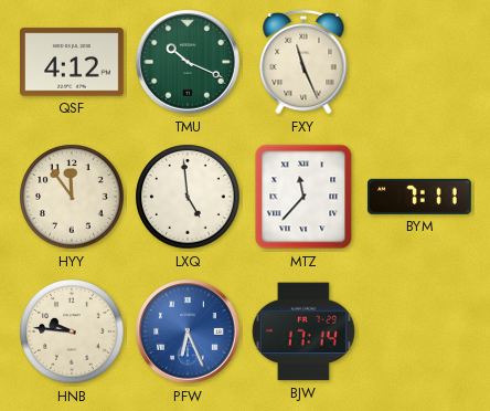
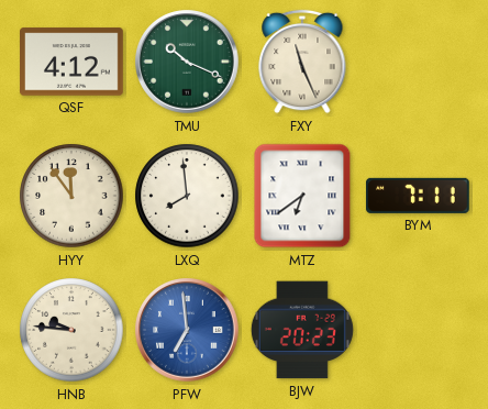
LXQ: 4:59 -> 7:59 (187, 196)
MTZ: 11:37 -> 6:39 (302, 196)
PFW: 6:26 -> 6:59 (187, 330)
BJW: 17:14 -> 20:23 (302, 330)
